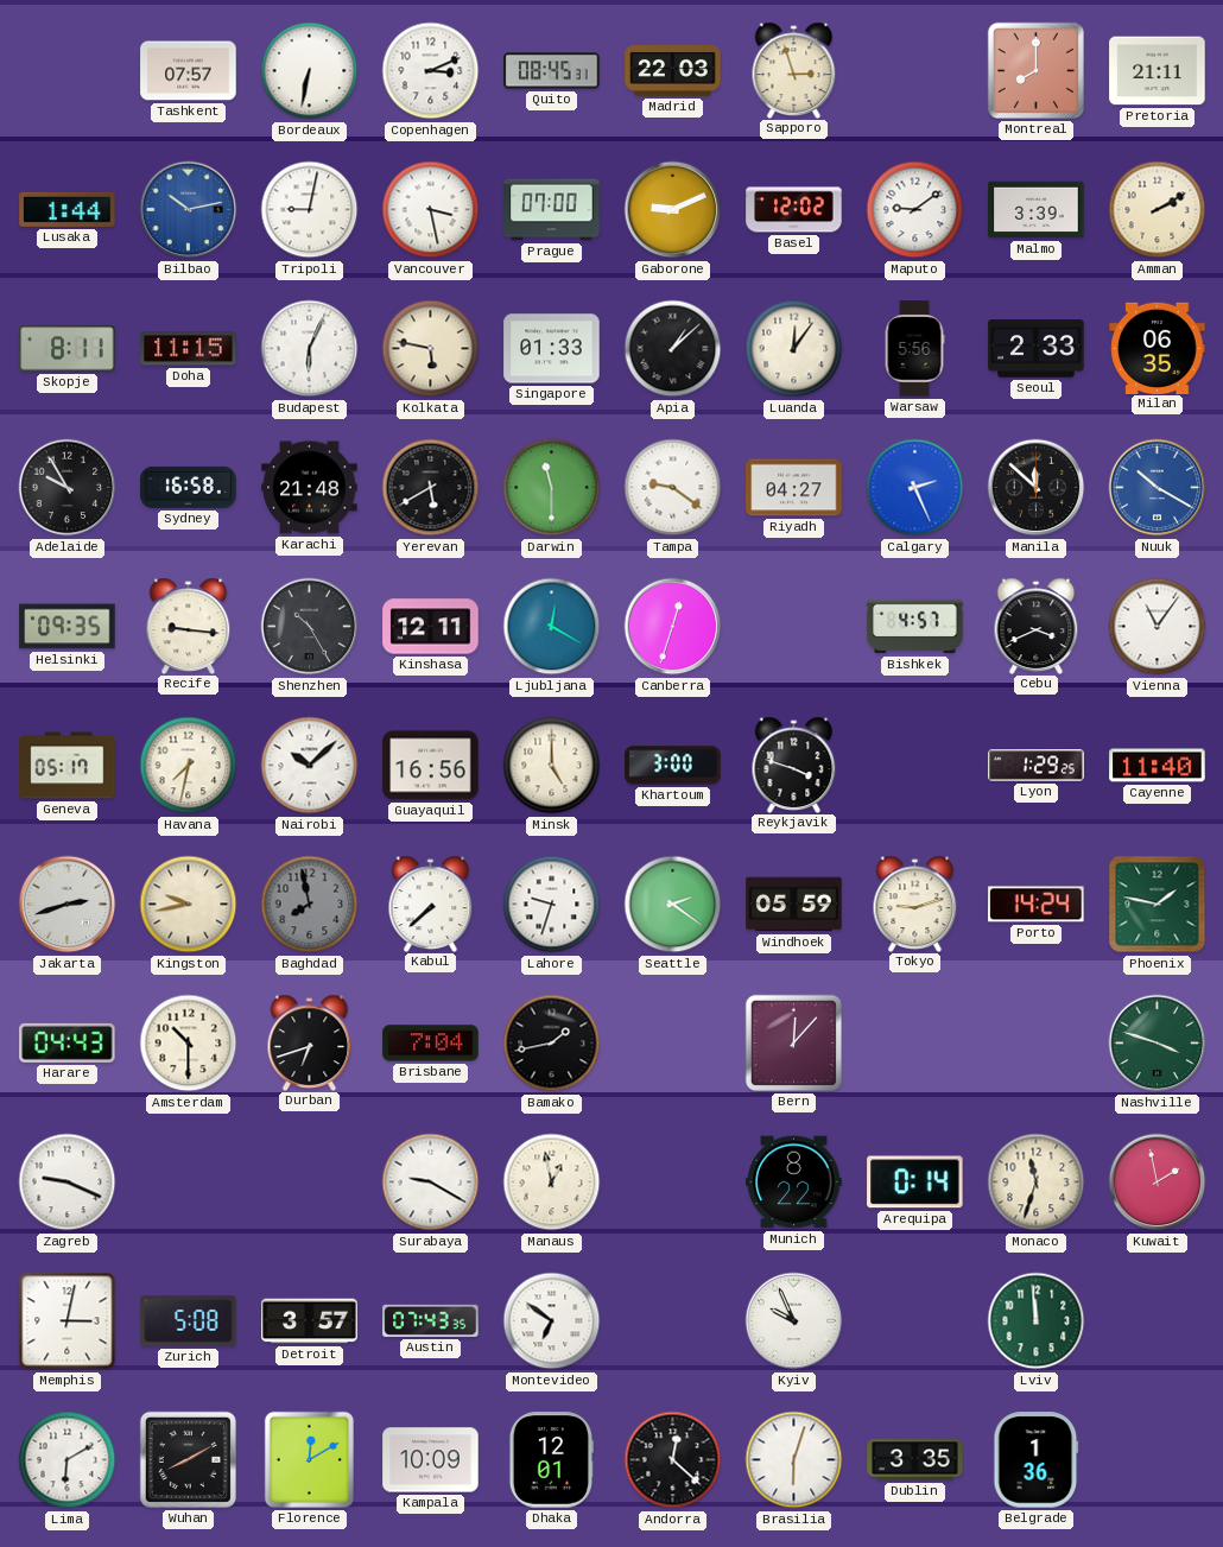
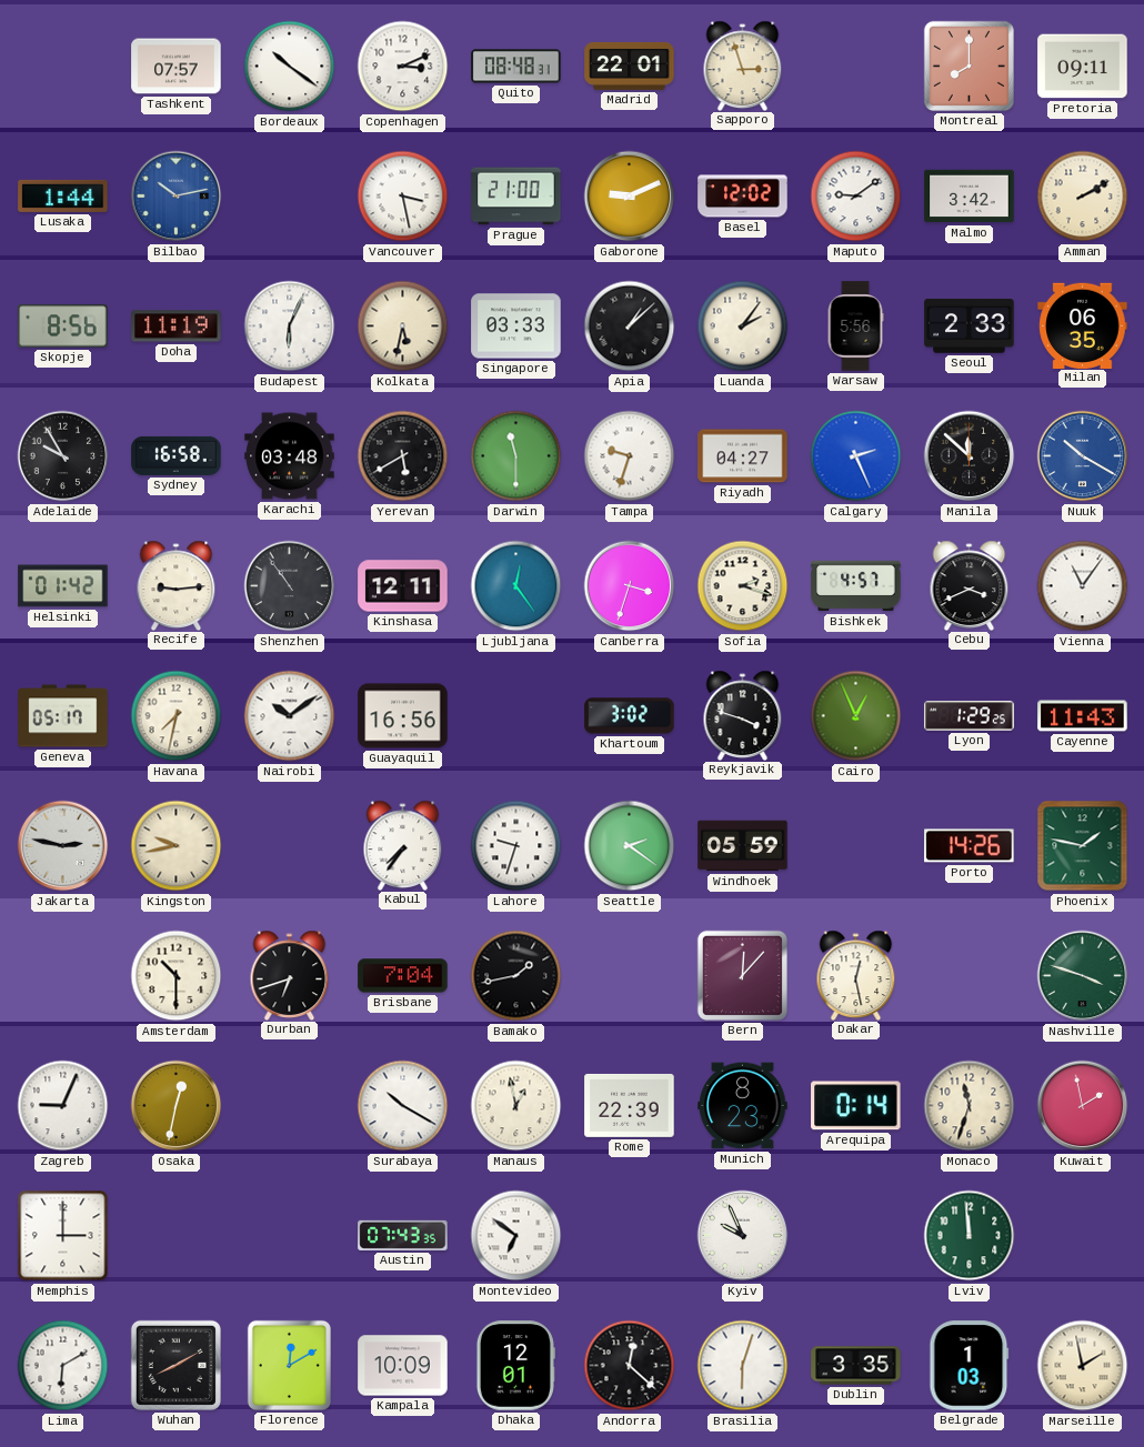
Bordeaux: 6:32 -> 10:21 (290, 67)
Quito: 08:45 -> 08:48 (516, 67)
Madrid: 22:03 -> 22:01 (630, 66)
Pretoria: 21:11 -> 09:11 (1083, 67)
Tripoli: 9:02 -> none (310, 210)
Prague: 07:00 -> 21:00 (516, 197)
Malmo: 3:39 -> 3:42 (970, 197)
Skopje: 8:11 -> 8:56 (63, 326)
Doha: 11:15 -> 11:19 (177, 326)
Kolkata: 5:47 -> 5:32 (403, 326)
Singapore: 01:33 -> 03:33 (516, 326)
Luanda: 12:06 -> 2:06 (743, 326)
Karachi: 21:48 -> 03:48 (290, 456)
Tampa: 9:21 -> 9:33 (630, 456)
Helsinki: 09:35 -> 01:42 (63, 586)
Recife: 9:16 -> 9:14 (177, 585)
Shenzhen: 10:25 -> 10:54 (290, 586)
Ljubljana: 12:20 -> 12:24 (516, 586)
Canberra: 12:33 -> 3:33 (630, 586)
Sofia: none -> 2:18 (743, 586)
Nairobi: 10:08 -> 10:09 (290, 716)
Minsk: 5:00 -> none (552, 766)
Khartoum: 3:00 -> 3:02 (630, 716)
Cairo: none -> 12:56 (856, 716)
Cayenne: 11:40 -> 11:43 (1083, 716)
Jakarta: 2:42 -> 2:47 (63, 846)
Baghdad: 7:58 -> none (310, 905)
Kabul: 7:38 -> 7:36 (403, 845)
Tokyo: 9:12 -> none (915, 904)
Porto: 14:24 -> 14:26 (970, 846)
Harare: 04:43 -> none (68, 1042)
Dakar: none -> 12:28 (856, 975)
Zagreb: 9:19 -> 9:04 (63, 1106)
Osaka: none -> 12:32 (177, 1106)
Surabaya: 9:20 -> 10:20 (403, 1106)
Rome: none -> 22:39 (630, 1105)
Munich: 8:22 -> 8:23 (743, 1106)
Memphis: 3:02 -> 3:00 (63, 1236)
Zurich: 5:08 -> none (189, 1321)
Detroit: 3:57 -> none (310, 1321)
Belgrade: 1:36 -> 1:03 (970, 1366)
Marseille: none -> 1:58 (1083, 1366)
